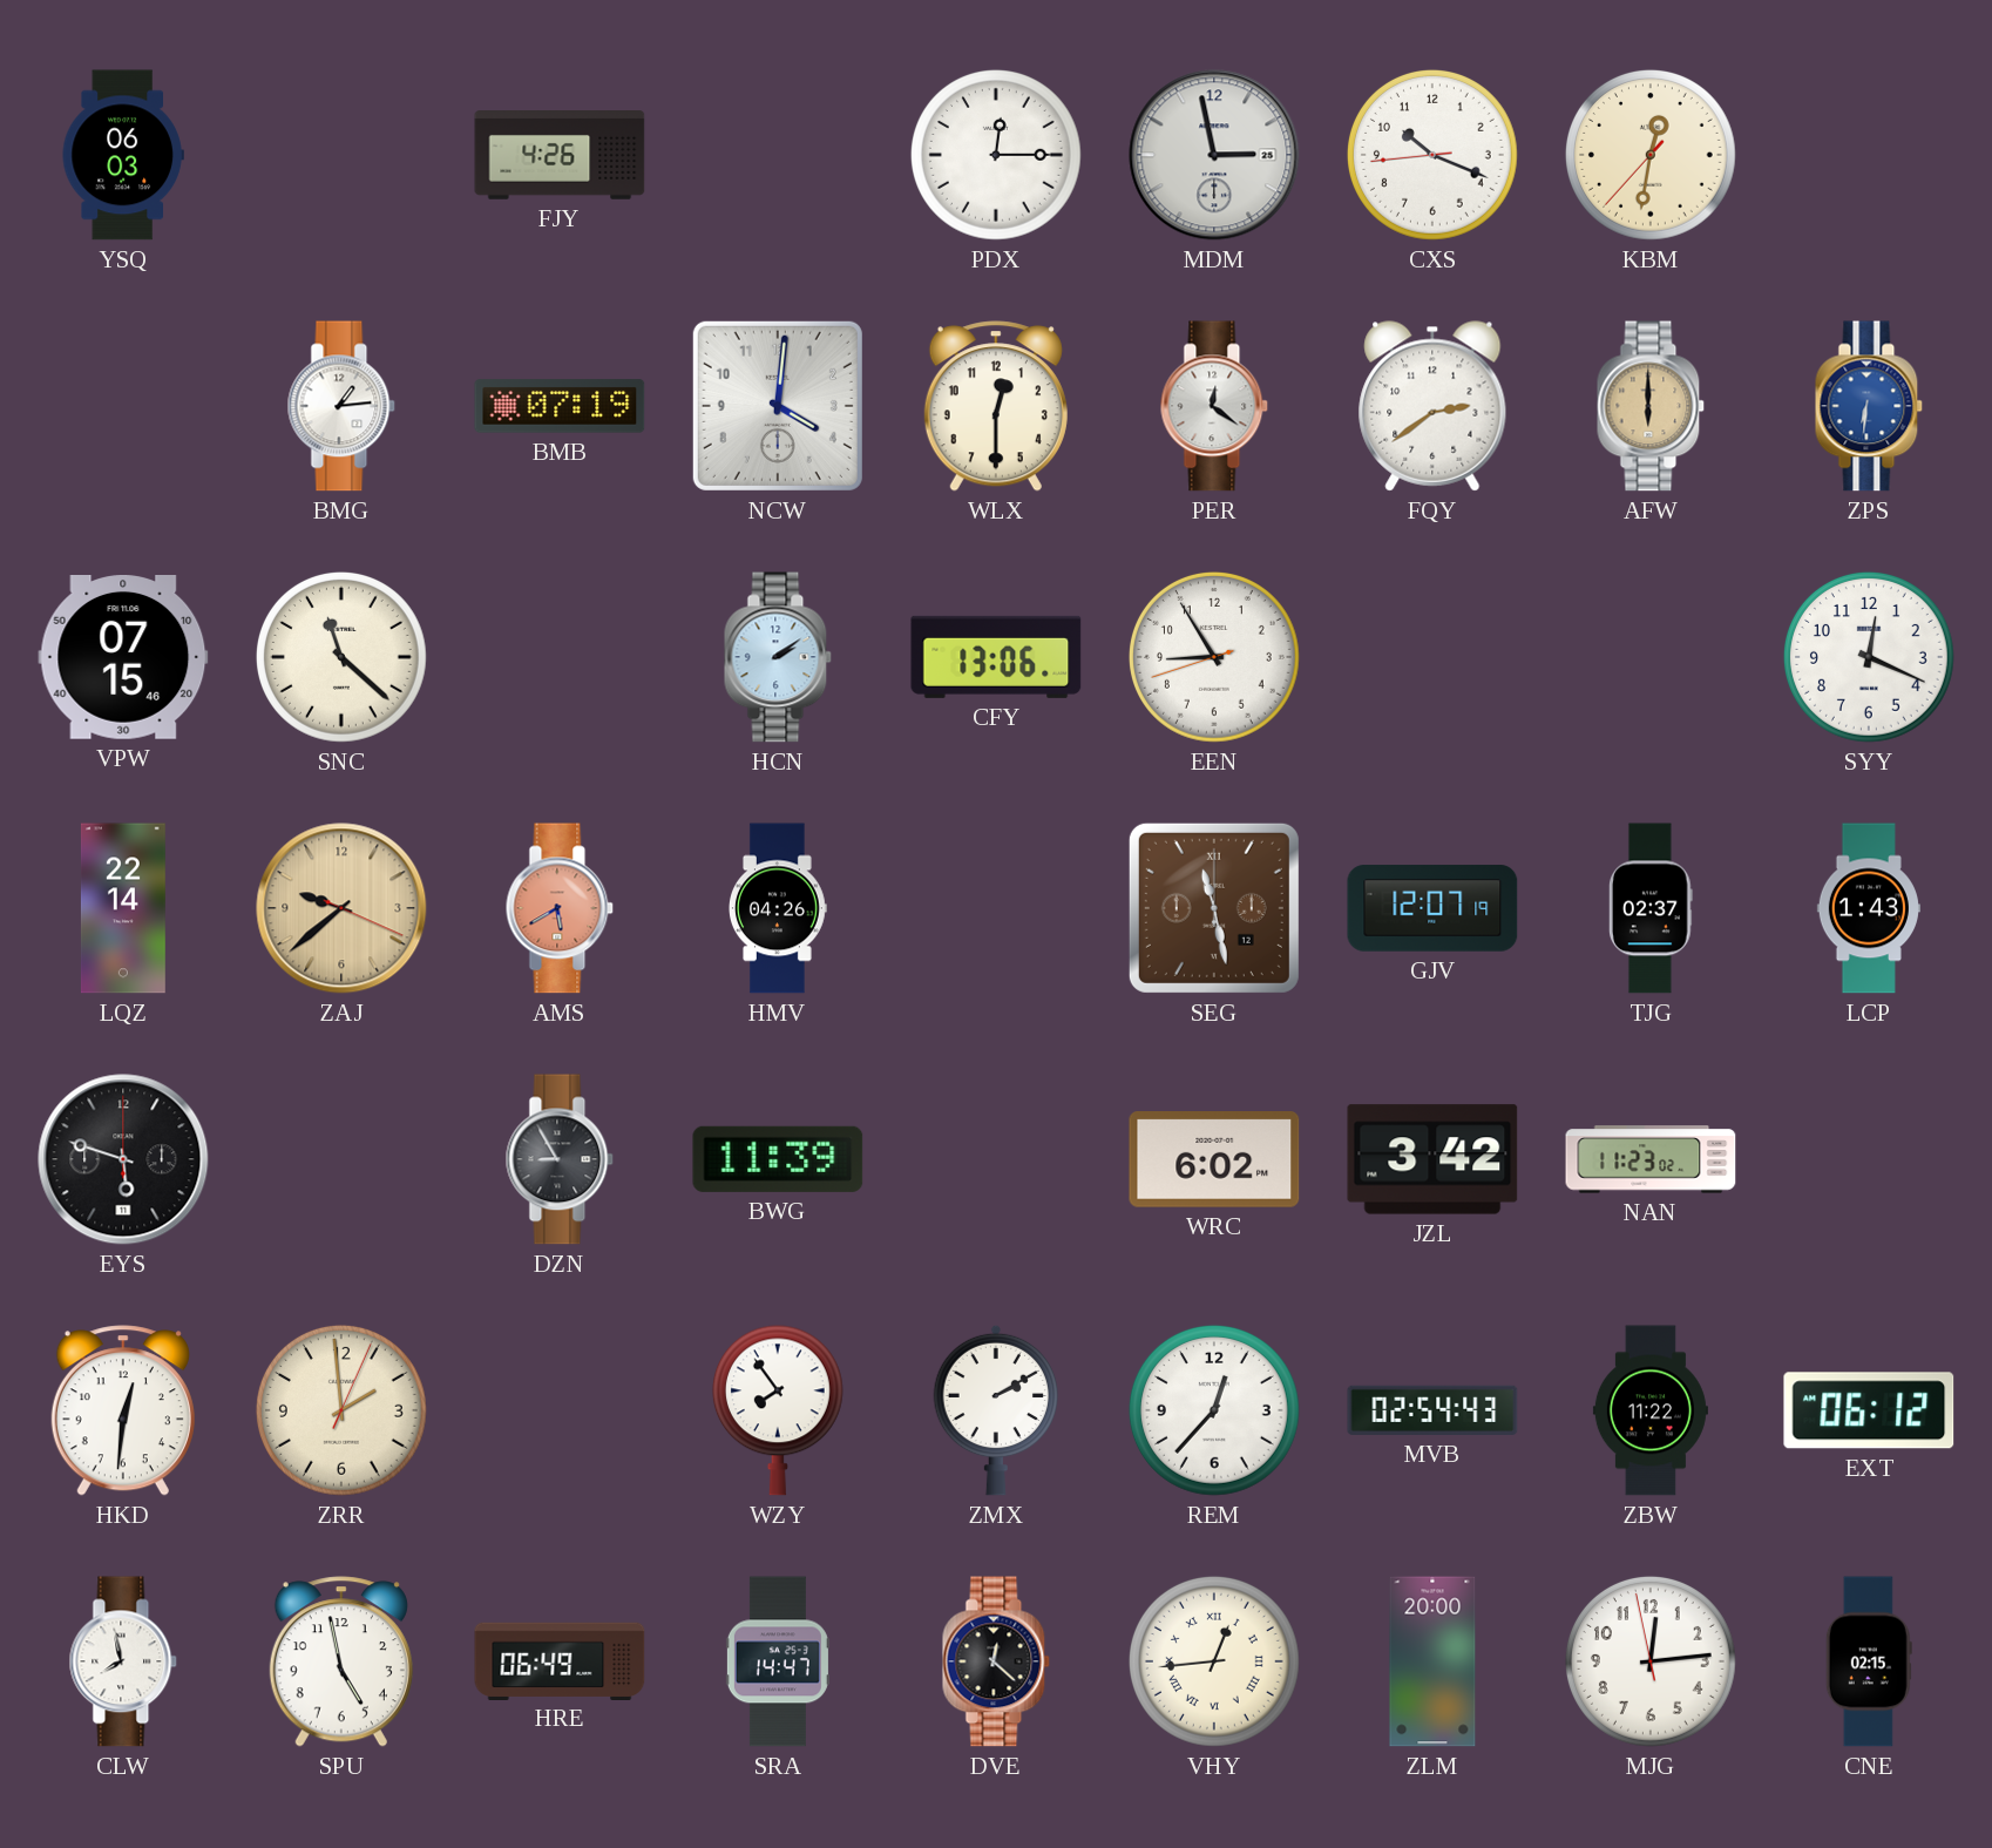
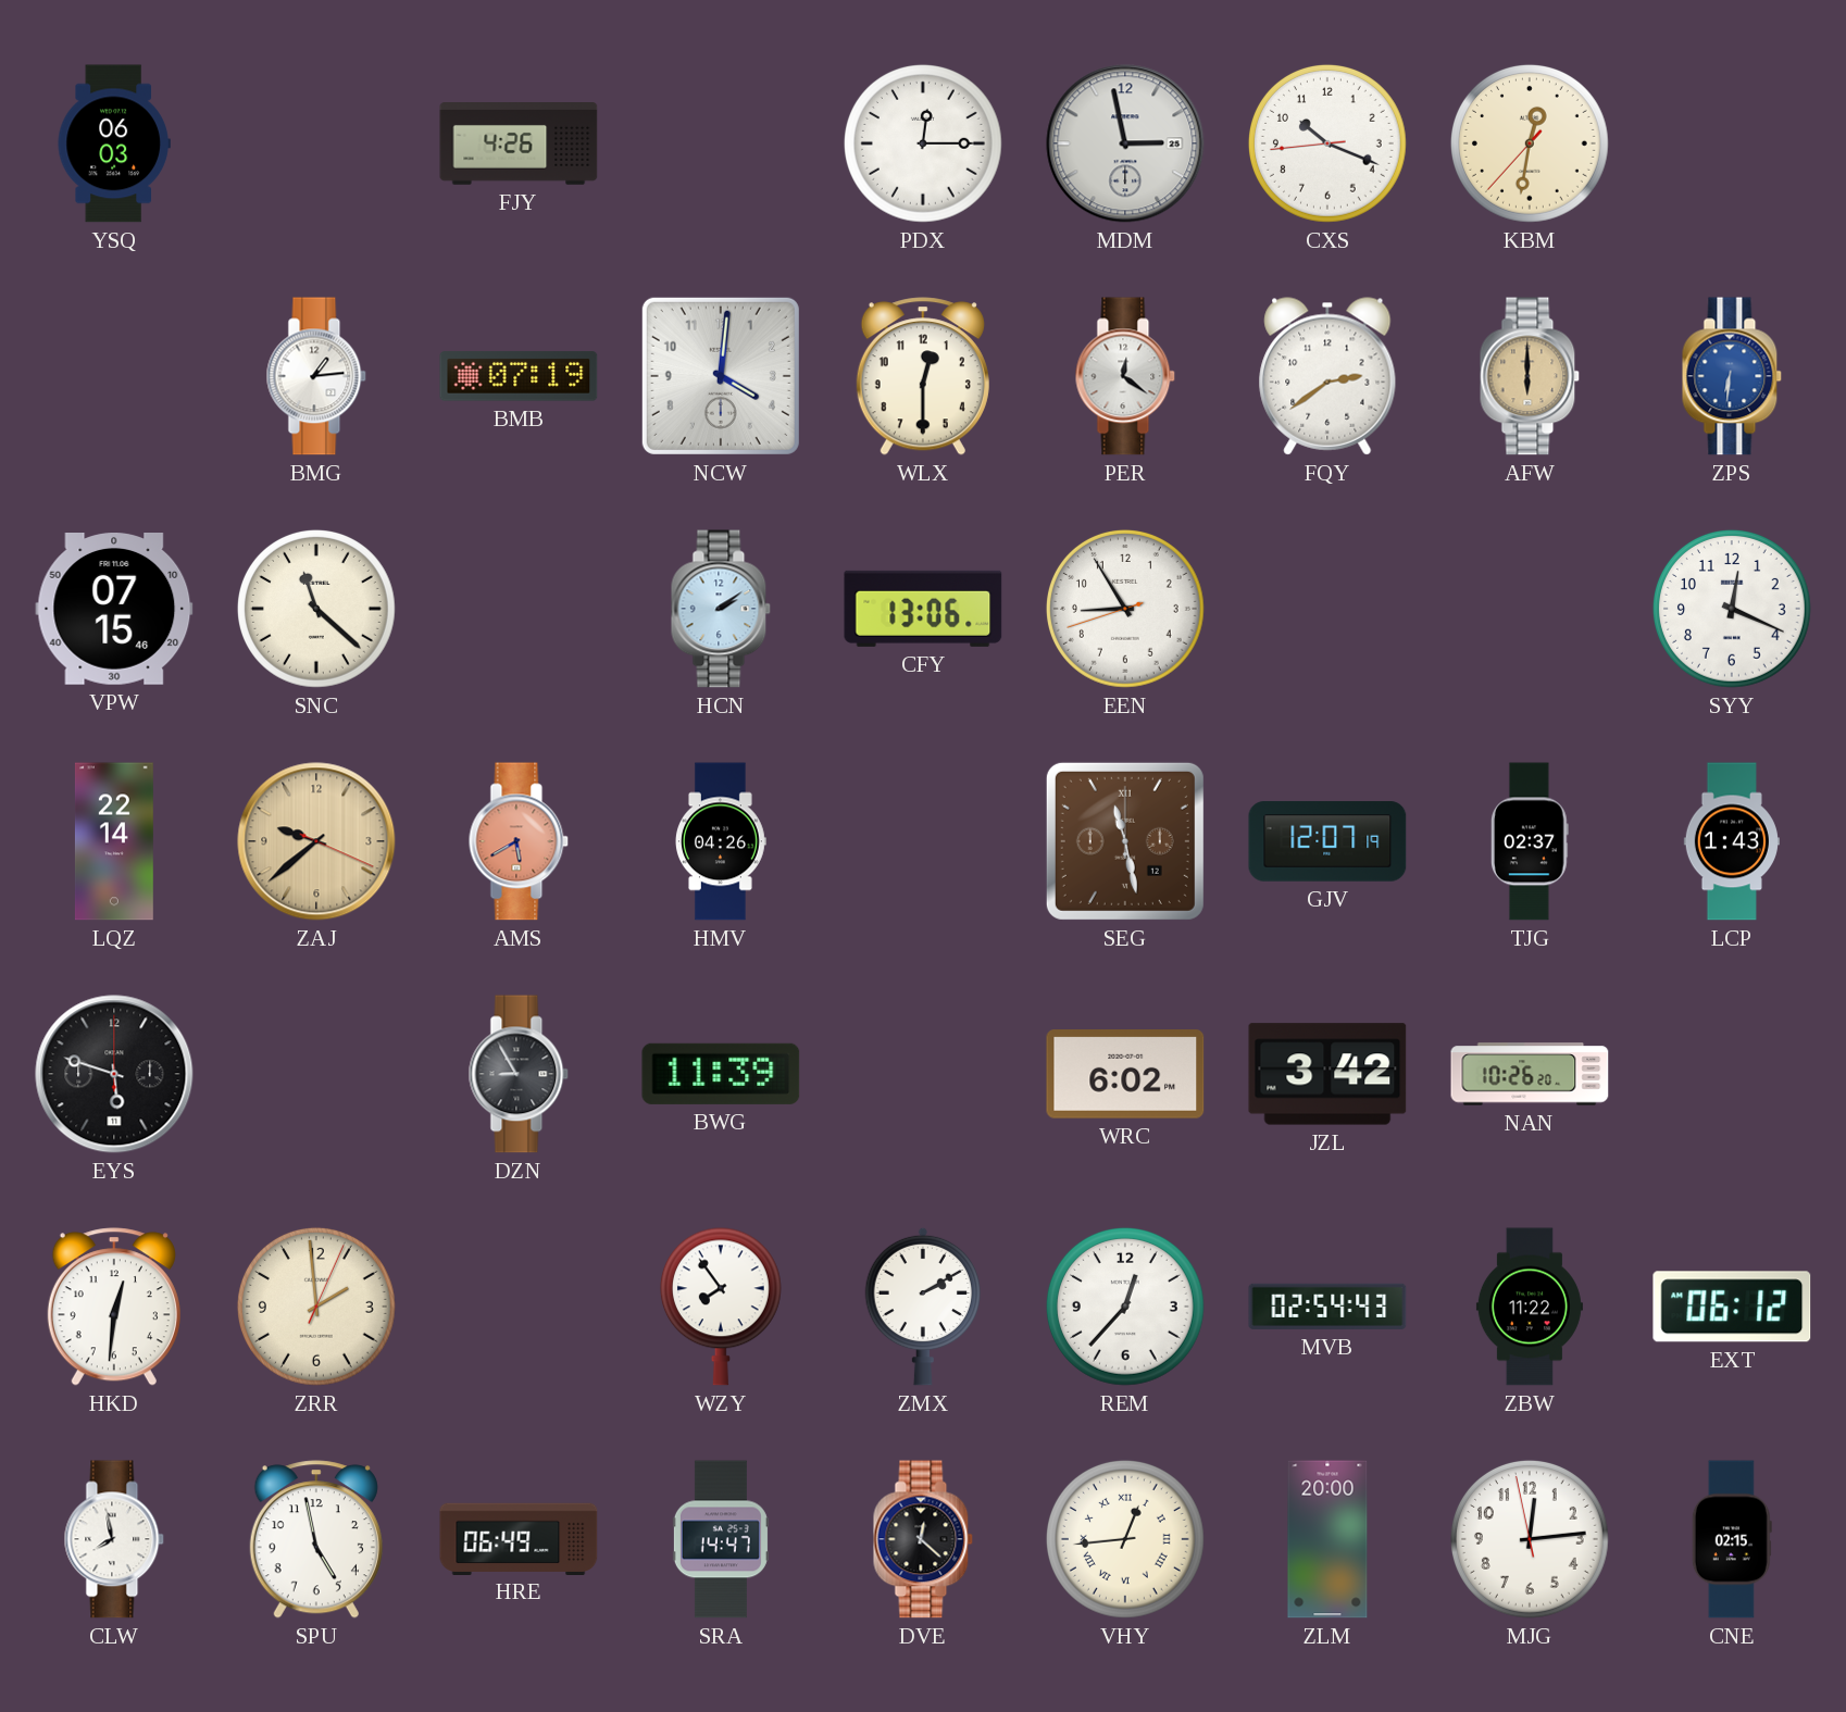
NAN: 11:23 -> 10:26 (1530, 1074)
